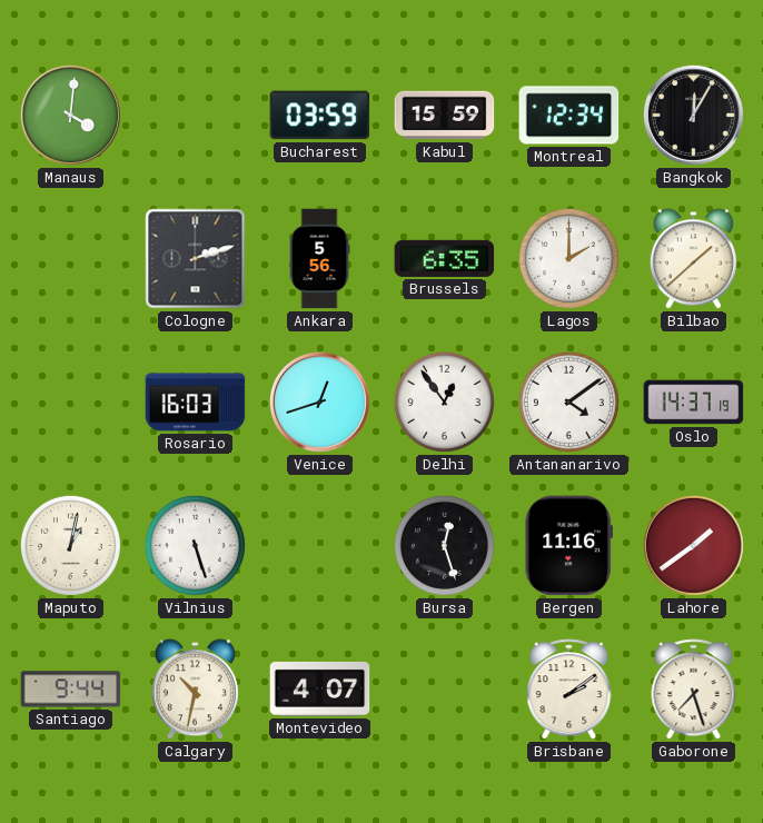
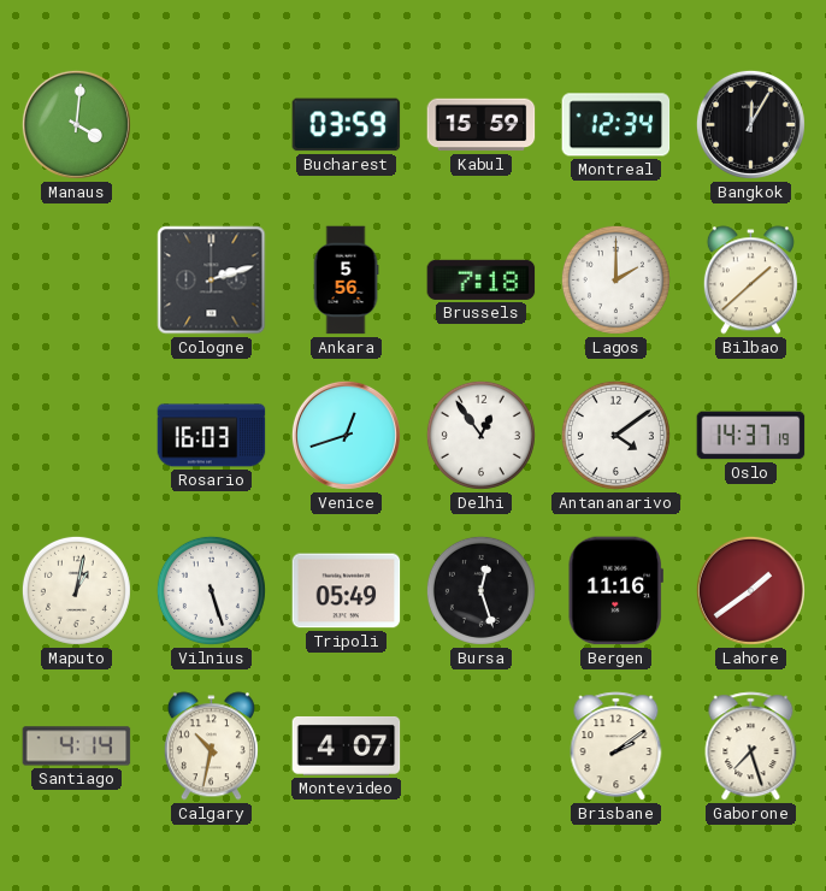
Brussels: 6:35 -> 7:18 (482, 279)
Tripoli: none -> 05:49 (347, 591)
Santiago: 9:44 -> 4:14 (77, 747)
